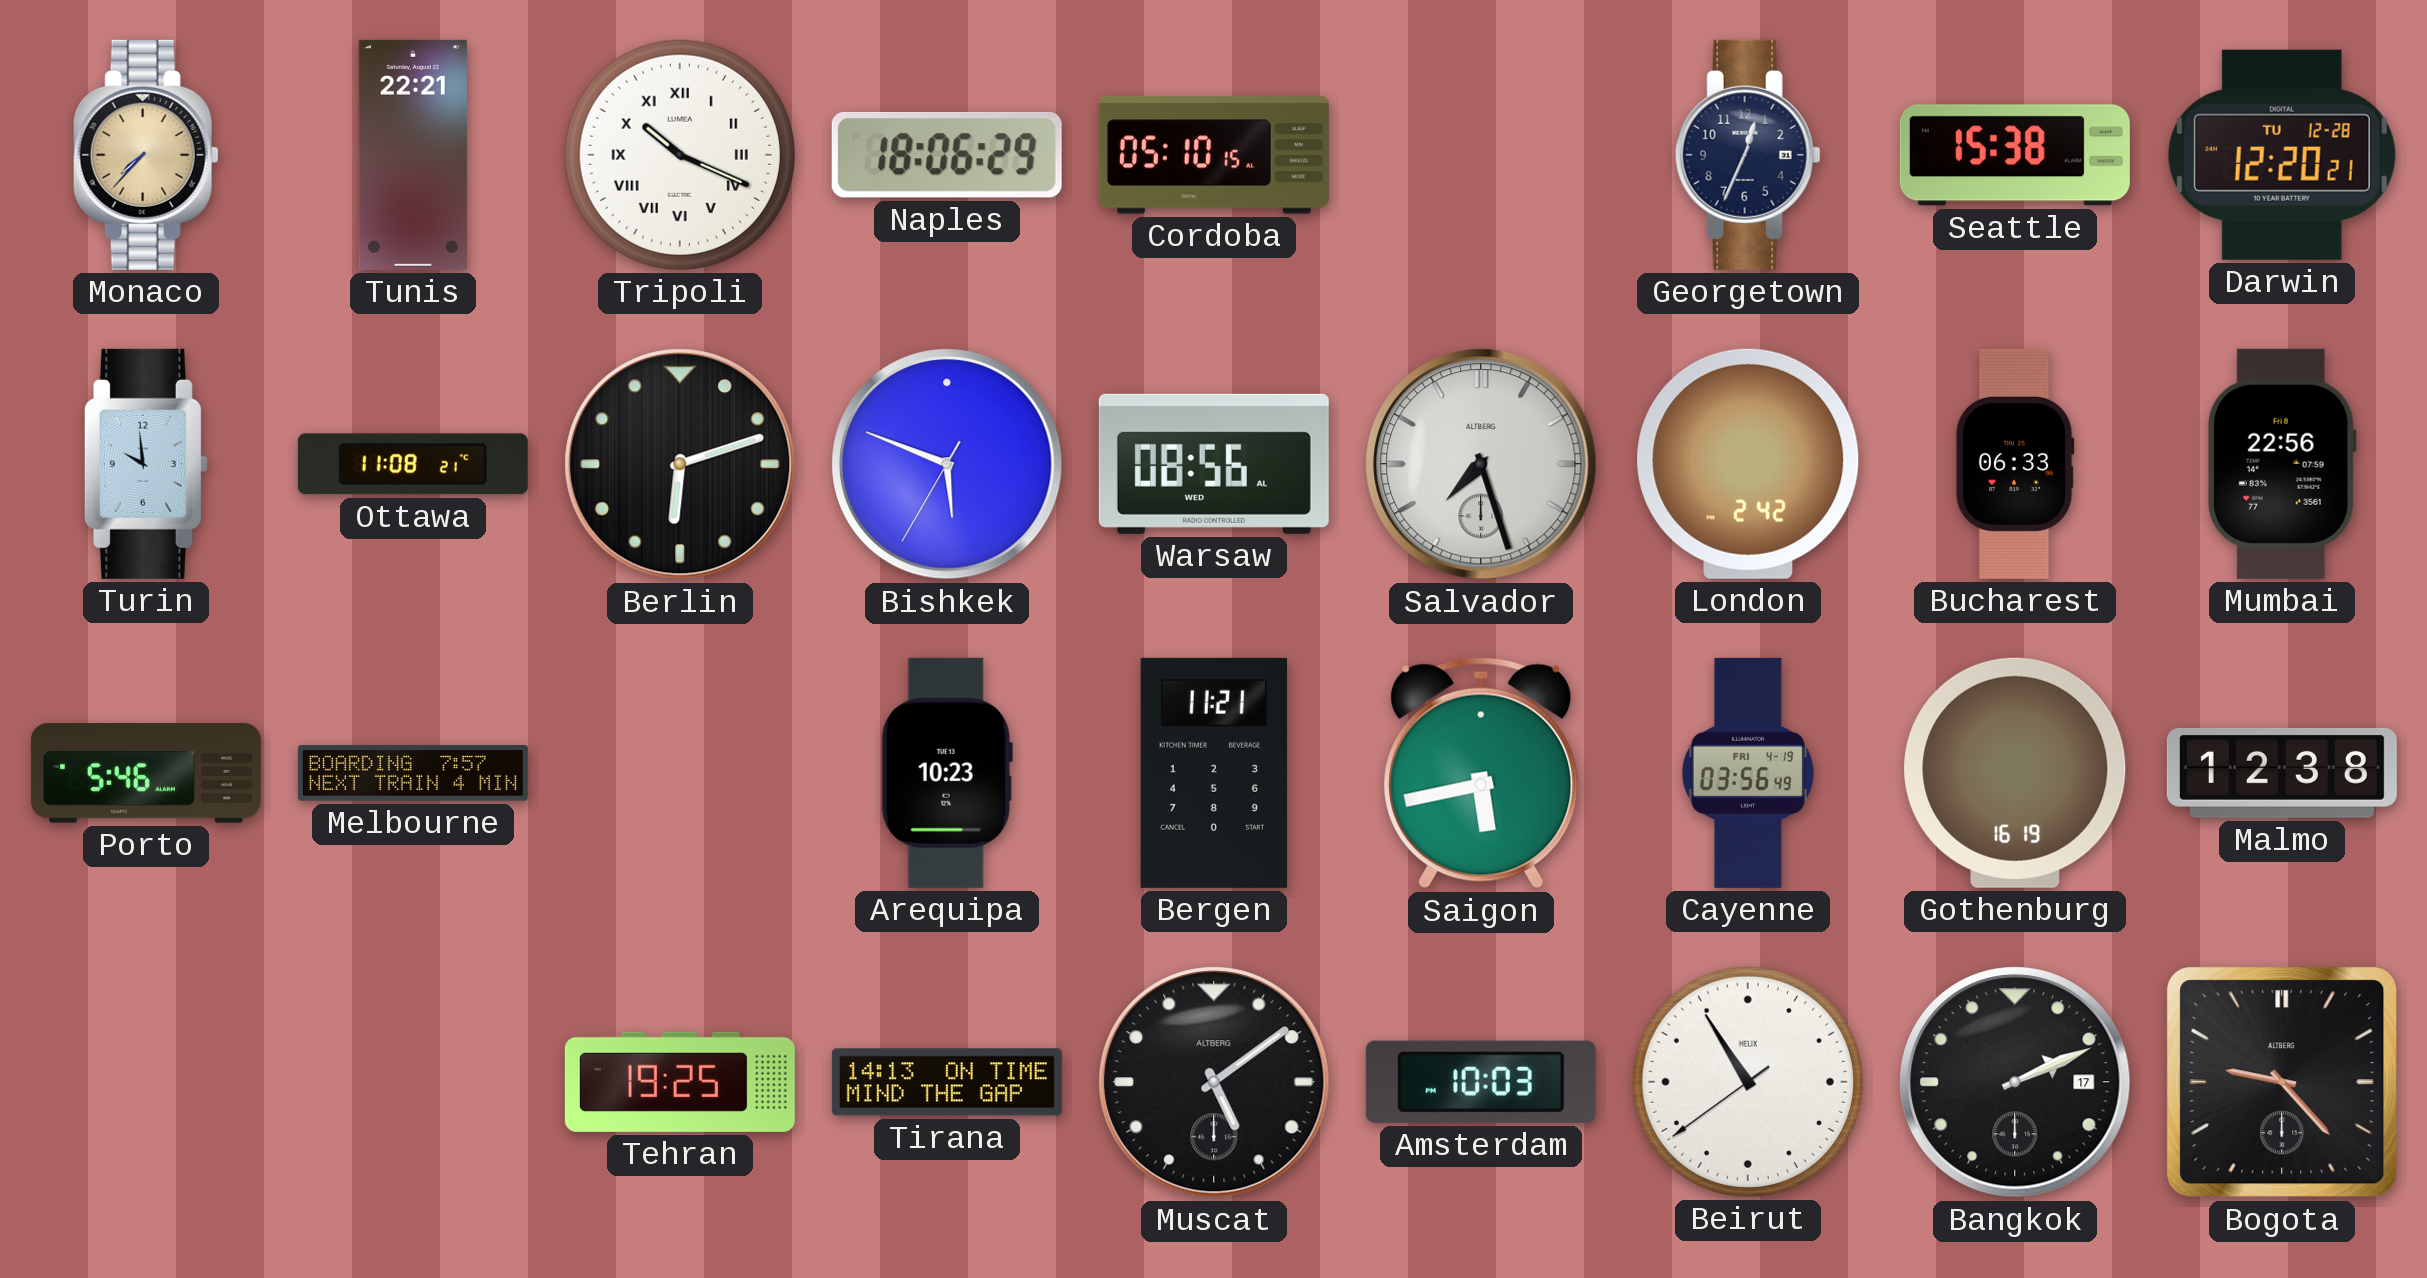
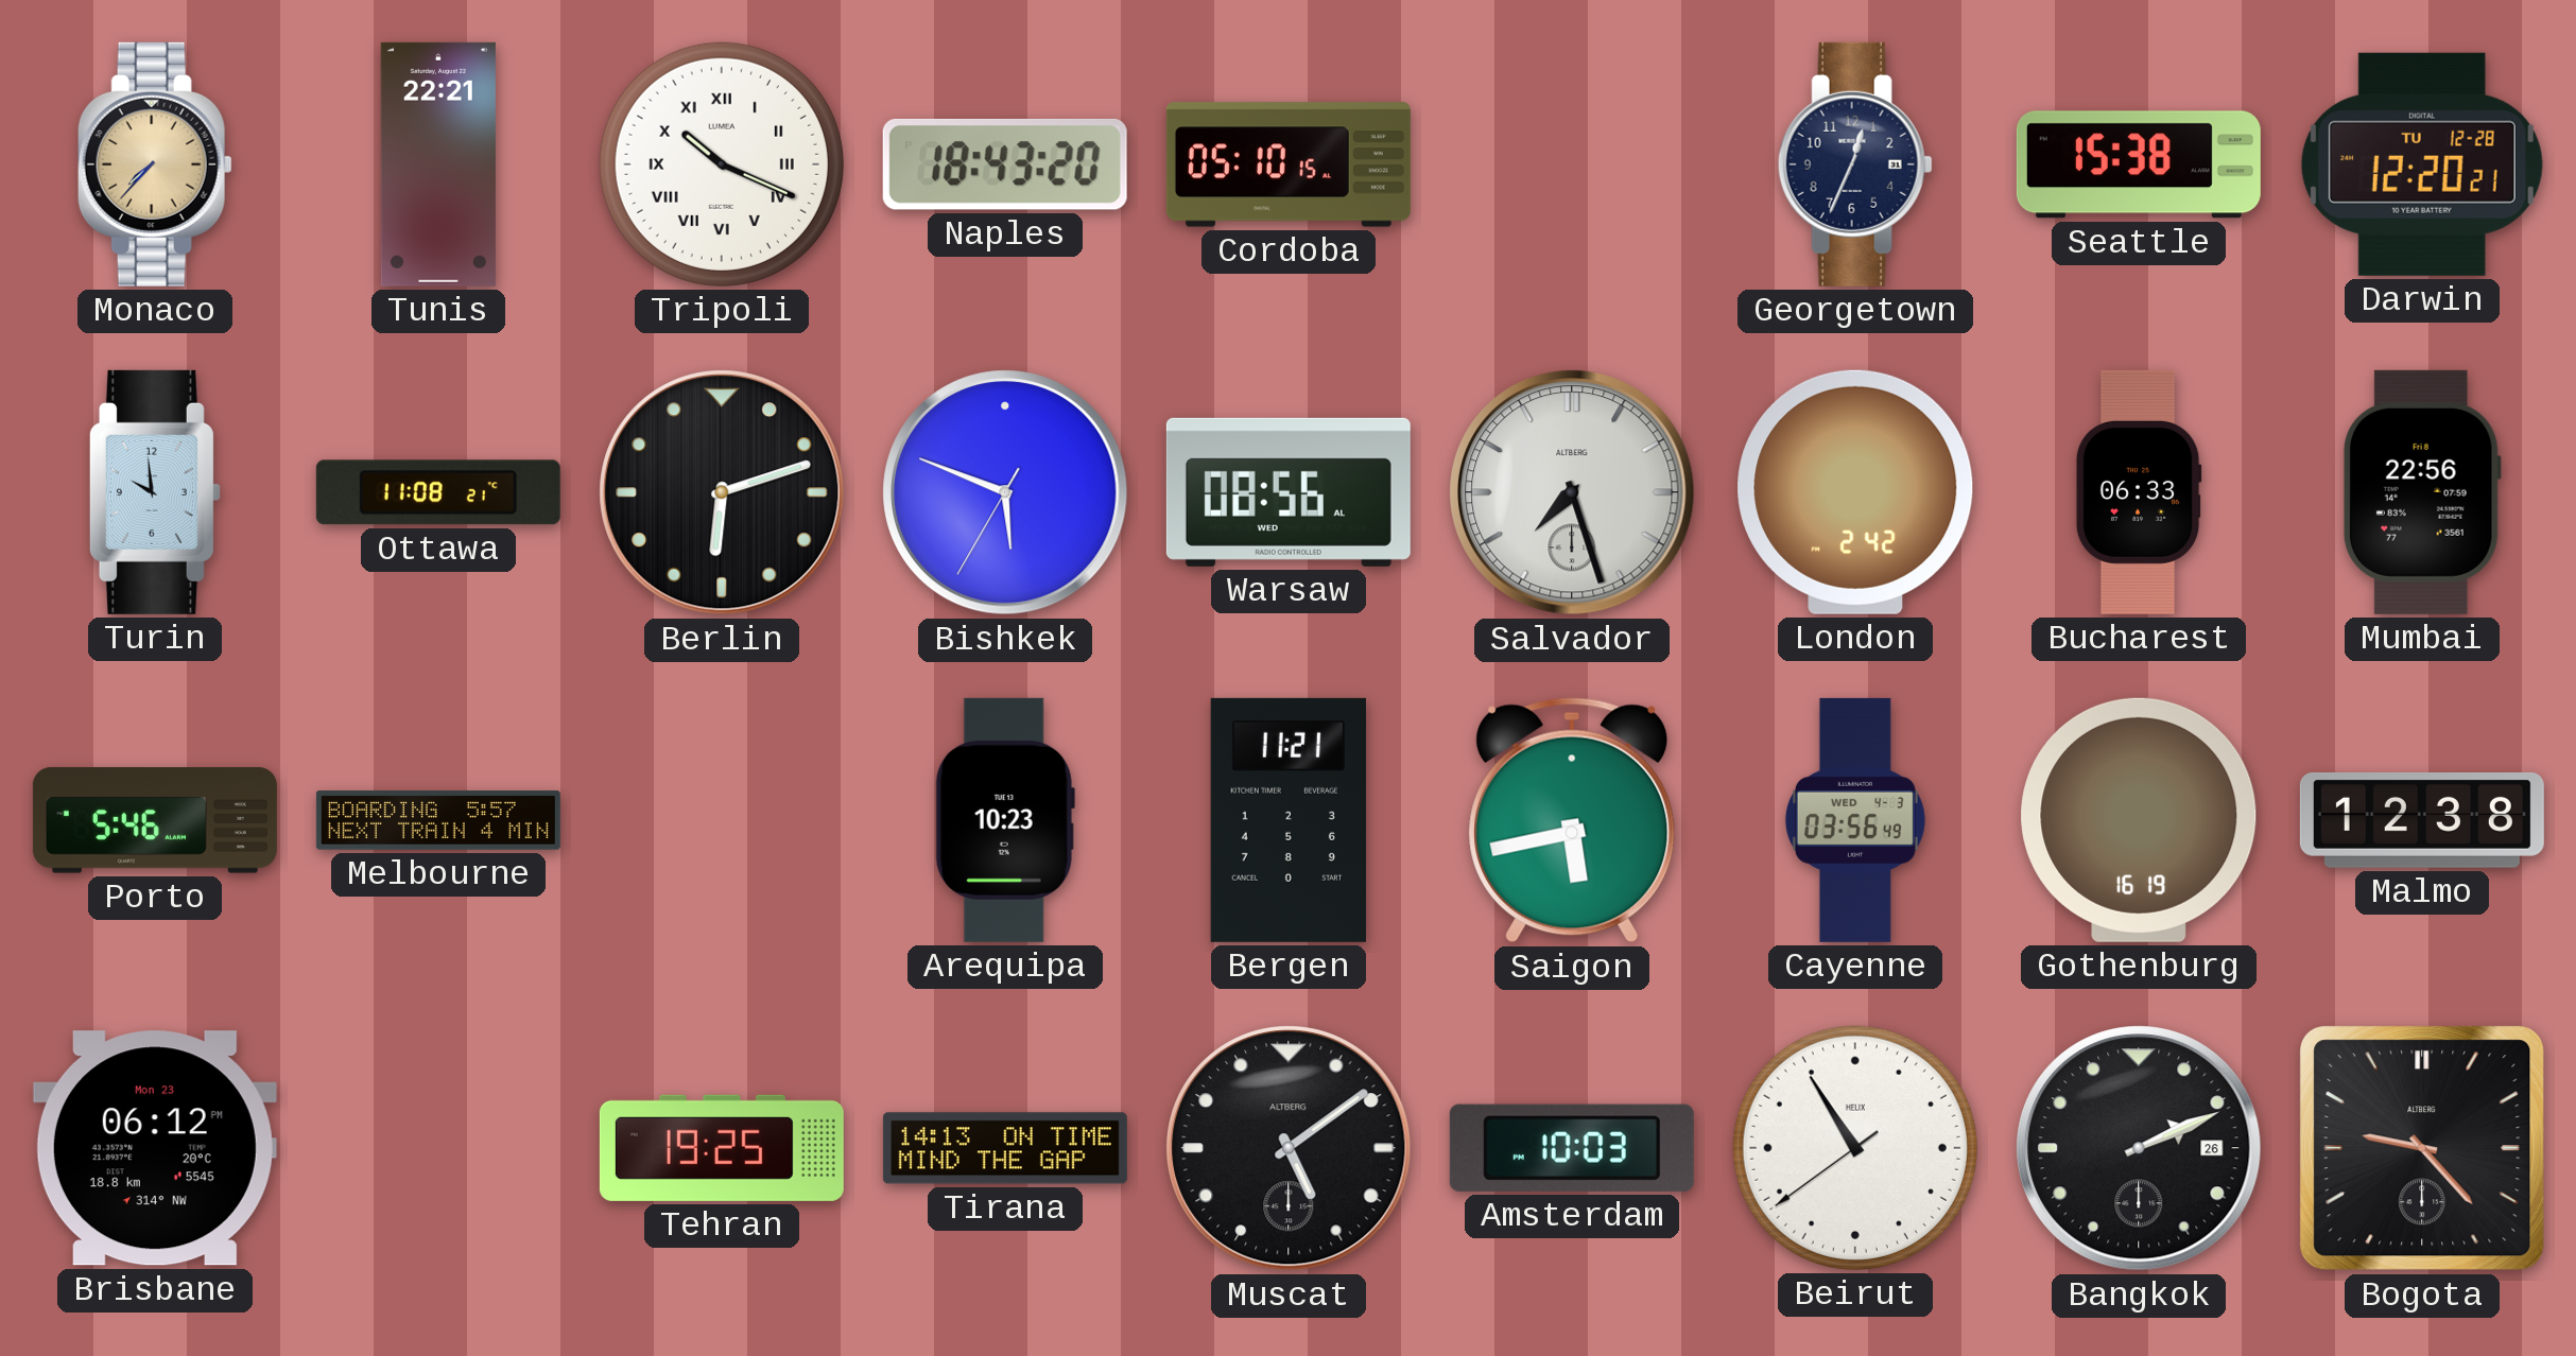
Naples: 18:06 -> 18:43 (1005, 164)
Melbourne: 7:57 -> 5:57 (438, 820)
Cayenne date: FRI 4-19 -> WED 4-3 (1855, 820)
Brisbane: none -> 06:12 (155, 1148)
Bangkok date: 17 -> 26 (2139, 1148)
